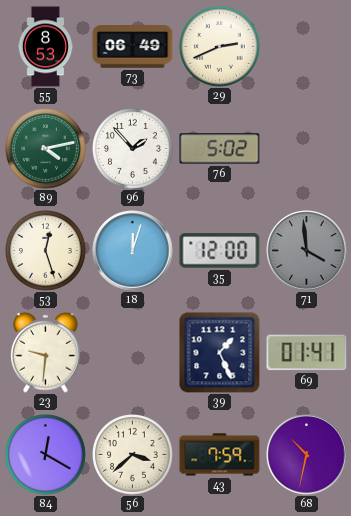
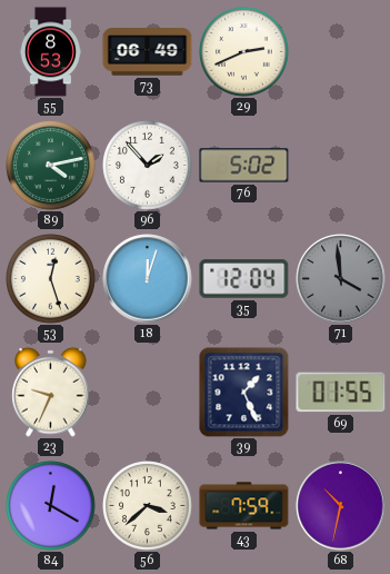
35: 12:00 -> 12:04 (244, 279)
23: 9:31 -> 9:34 (51, 392)
69: 01:41 -> 01:55 (341, 393)
